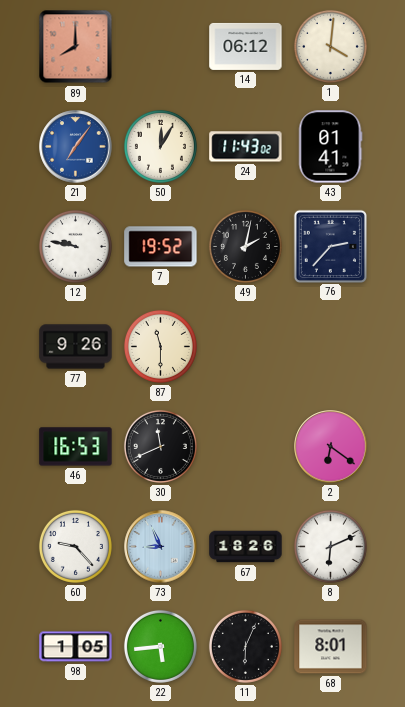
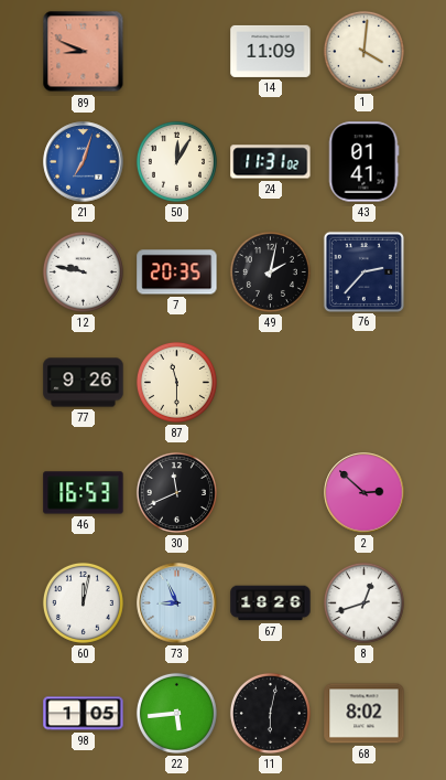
89: 8:00 -> 8:49 (84, 52)
14: 06:12 -> 11:09 (271, 51)
21: 7:06 -> 7:03 (84, 162)
24: 11:43 -> 11:31 (271, 162)
7: 19:52 -> 20:35 (177, 273)
2: 6:21 -> 2:52 (365, 493)
60: 9:23 -> 12:02 (83, 602)
8: 6:11 -> 12:42 (363, 602)
11: 6:04 -> 6:02 (270, 713)
68: 8:01 -> 8:02 (365, 714)
